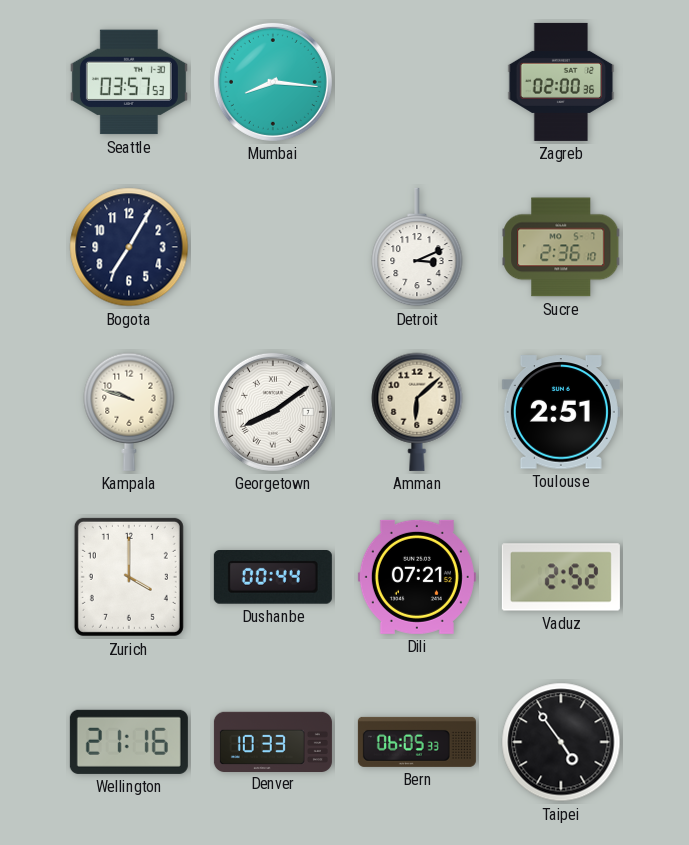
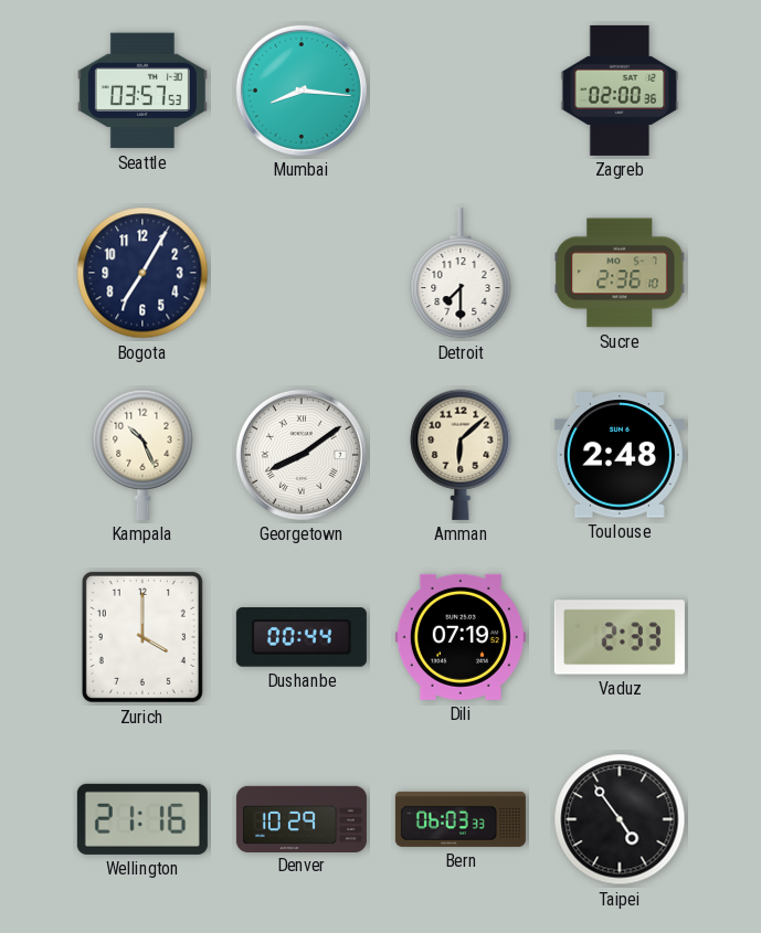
Detroit: 3:11 -> 7:30 (461, 273)
Kampala: 9:48 -> 10:26 (142, 455)
Toulouse: 2:51 -> 2:48 (620, 455)
Dili: 07:21 -> 07:19 (461, 637)
Vaduz: 2:52 -> 2:33 (620, 637)
Denver: 10:33 -> 10:29 (302, 818)
Bern: 06:05 -> 06:03 (461, 819)
